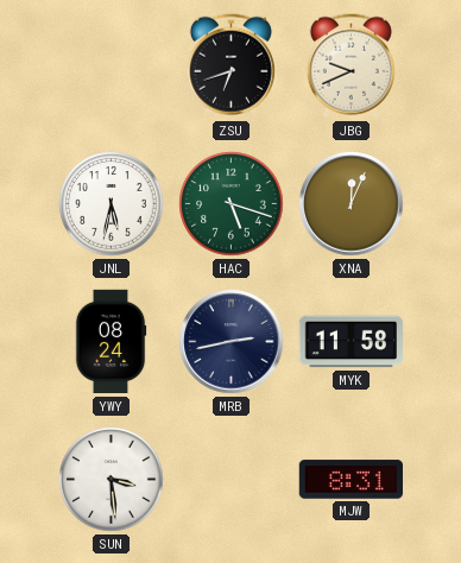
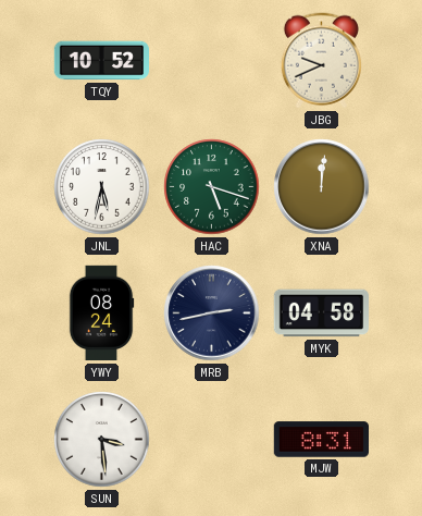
TQY: none -> 10:52 (101, 61)
ZSU: 6:42 -> none (230, 67)
XNA: 12:04 -> 12:01 (322, 187)
MYK: 11:58 -> 04:58 (321, 314)
